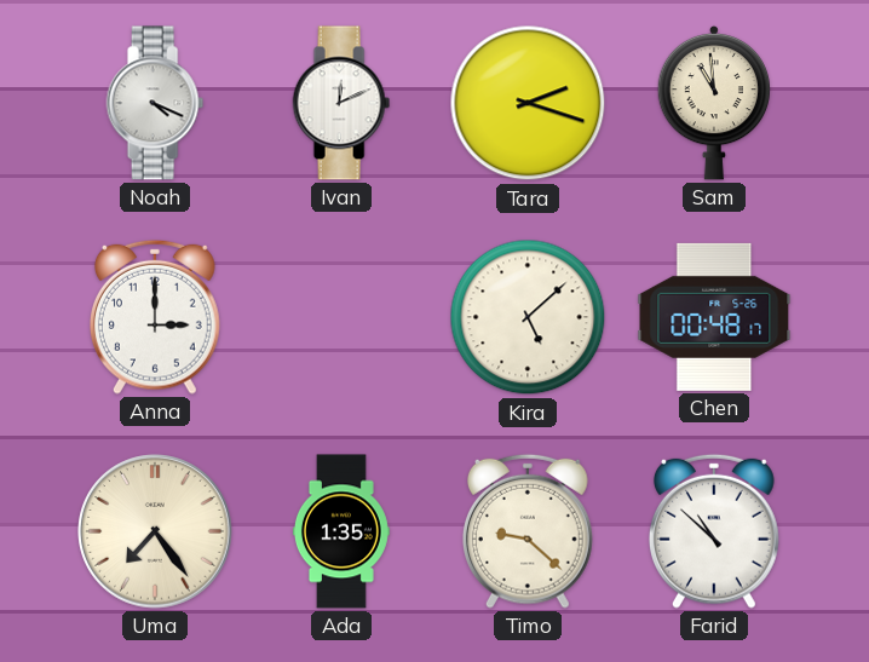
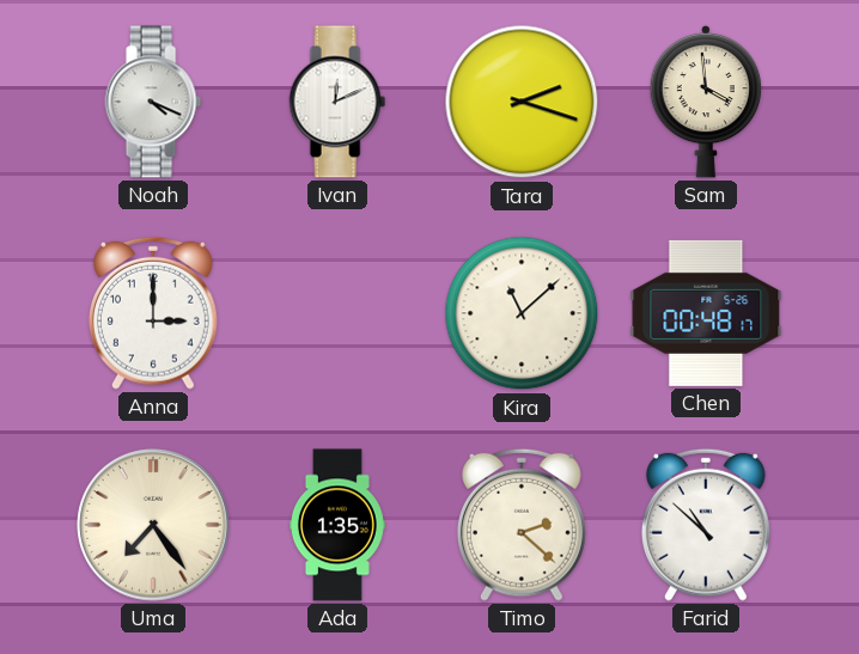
Sam: 10:59 -> 3:59 (706, 102)
Kira: 5:08 -> 11:08 (522, 313)
Timo: 9:22 -> 2:22 (522, 525)
